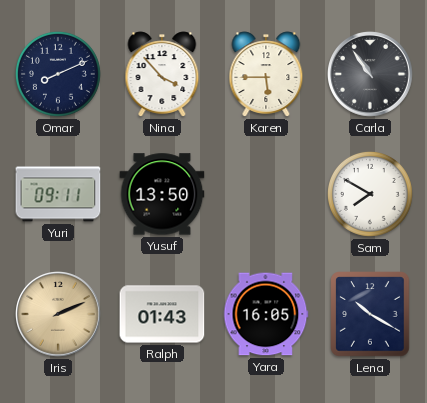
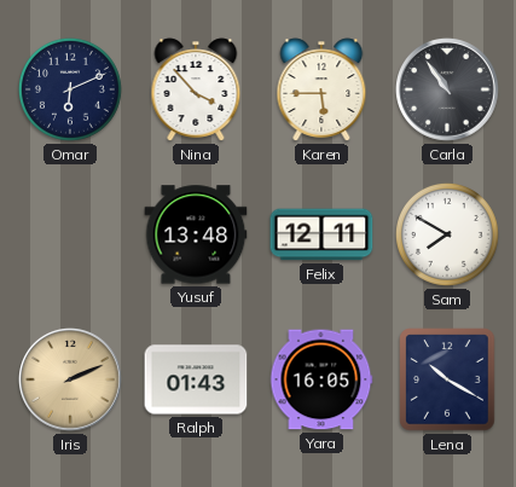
Omar: 8:11 -> 6:11 (70, 89)
Yuri: 09:11 -> none (58, 194)
Yusuf: 13:50 -> 13:48 (196, 234)
Felix: none -> 12:11 (321, 234)
